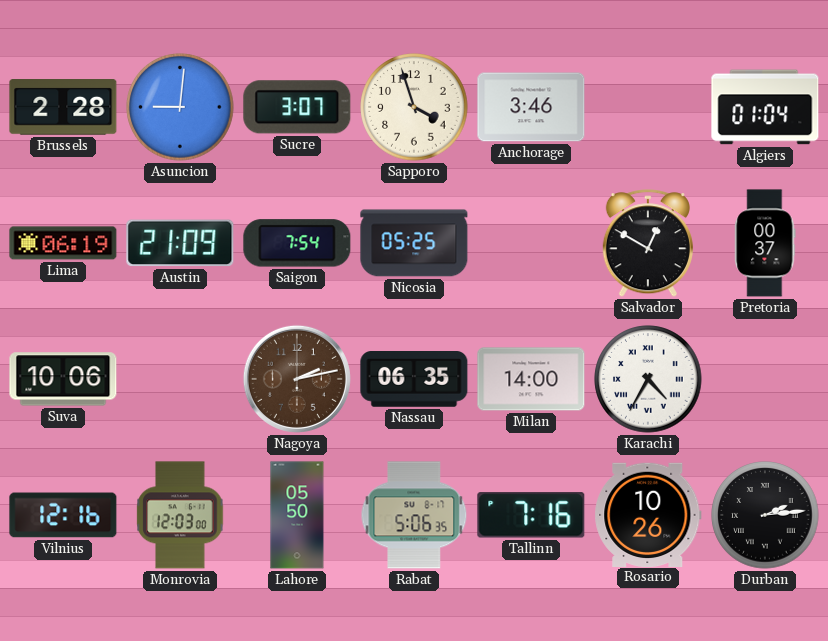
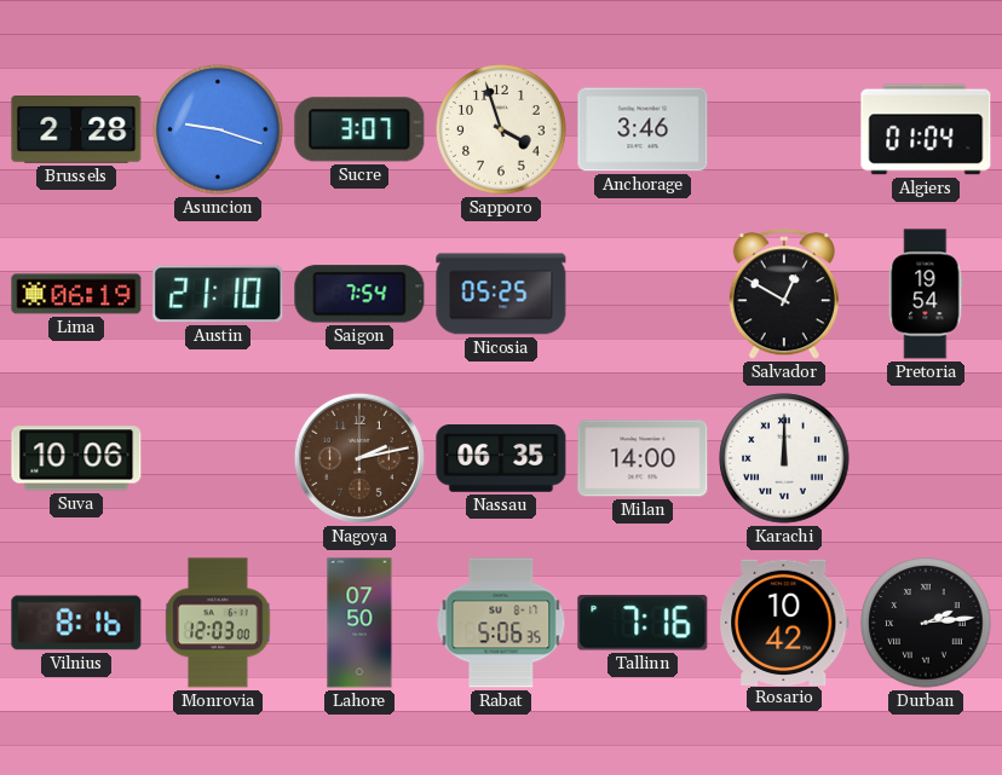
Asuncion: 9:01 -> 9:18 (218, 129)
Austin: 21:09 -> 21:10 (218, 294)
Pretoria: 00:37 -> 19:54 (926, 294)
Karachi: 4:35 -> 12:00 (784, 458)
Vilnius: 12:16 -> 8:16 (76, 623)
Lahore: 05:50 -> 07:50 (359, 623)
Rosario: 10:26 -> 10:42 (784, 621)
